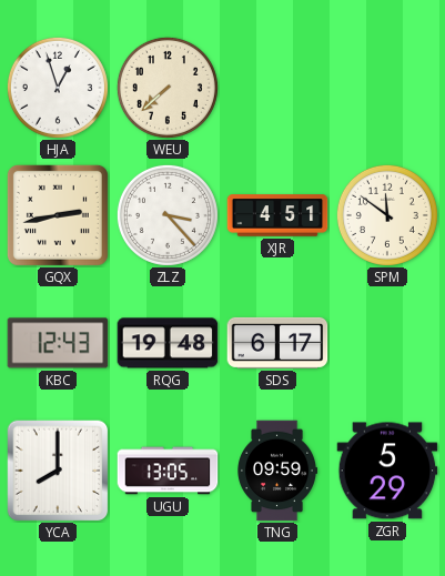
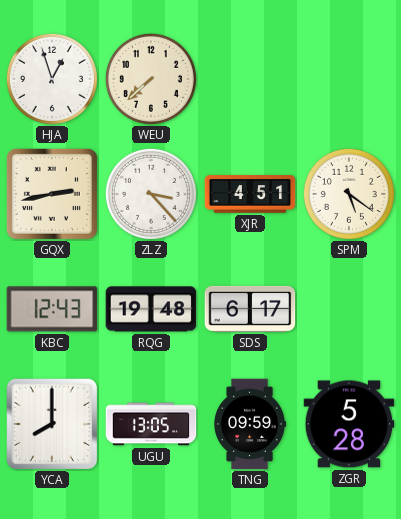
SPM: 11:51 -> 5:21 (349, 194)
ZGR: 5:29 -> 5:28 (349, 424)
